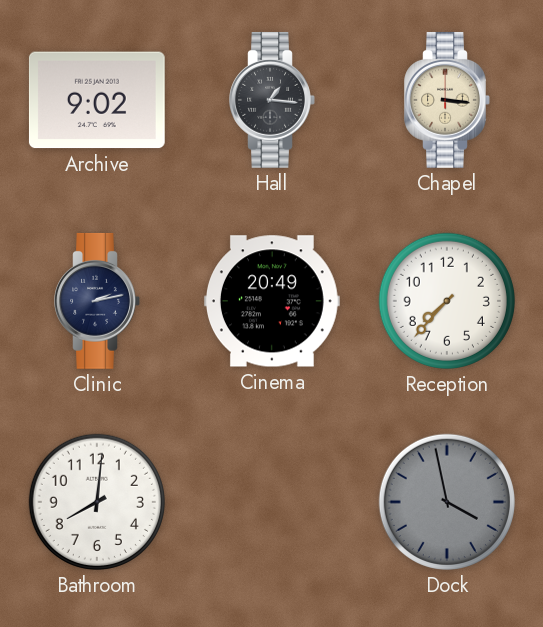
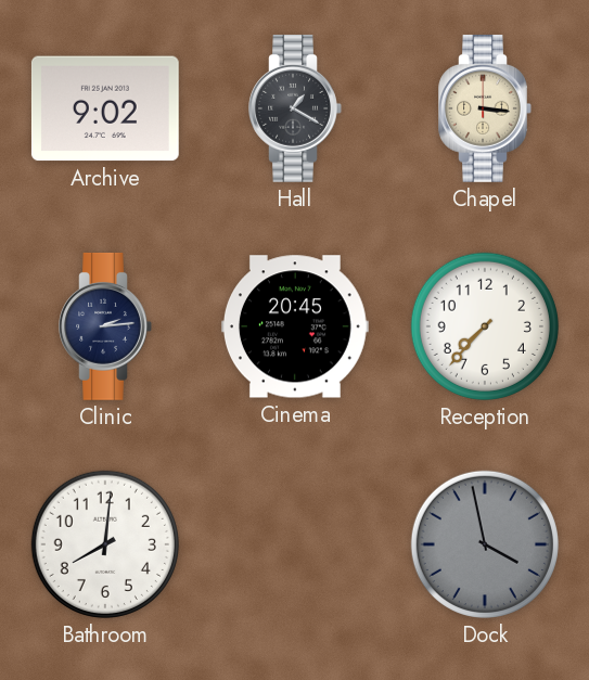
Hall: 1:16 -> 1:20 (295, 108)
Clinic: 2:13 -> 2:14 (105, 326)
Cinema: 20:49 -> 20:45 (295, 326)
